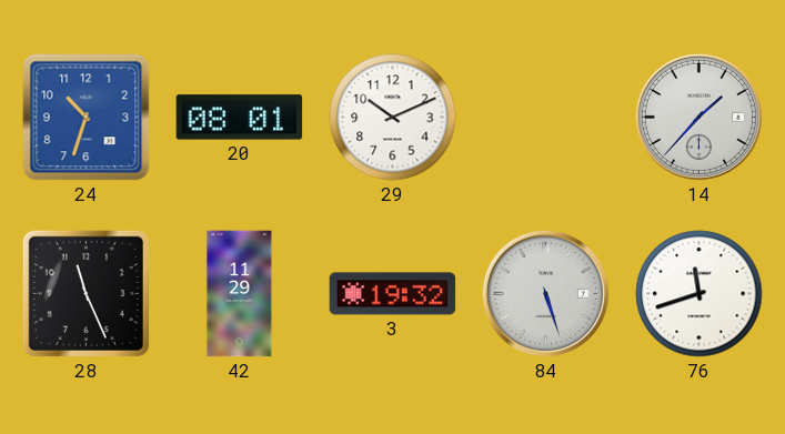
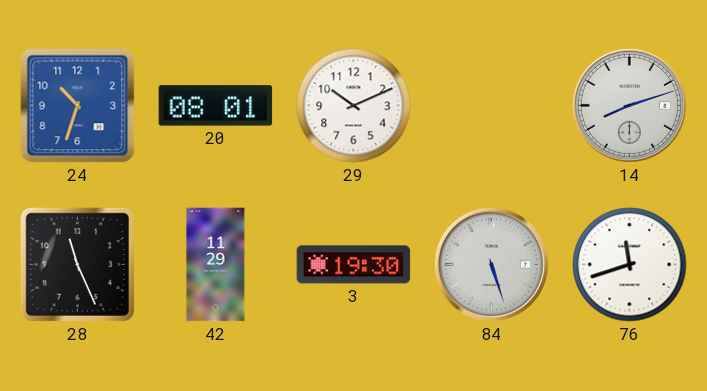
14: 1:37 -> 8:12 (629, 105)
3: 19:32 -> 19:30 (354, 265)
